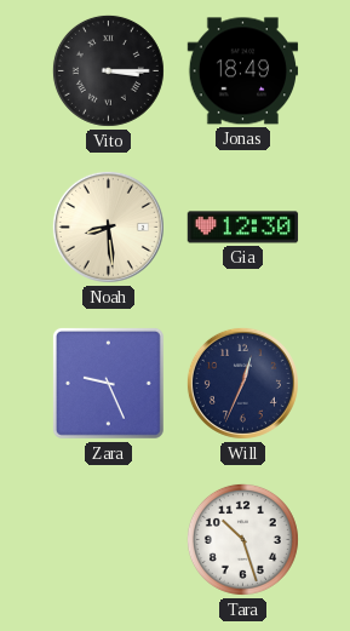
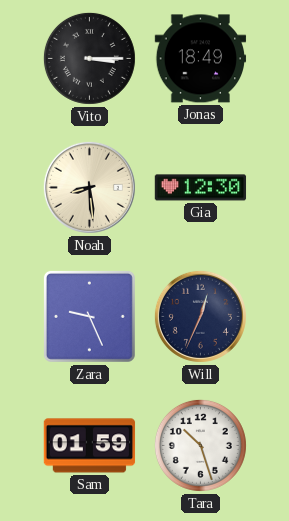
Sam: none -> 01:59 (90, 446)
